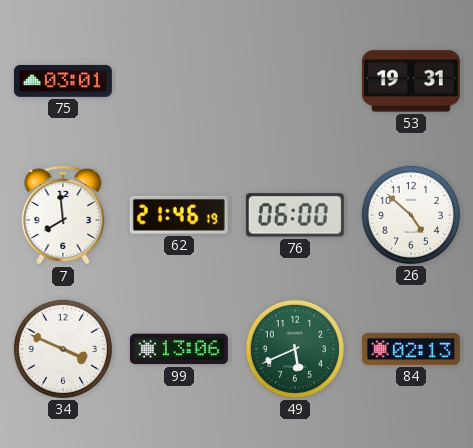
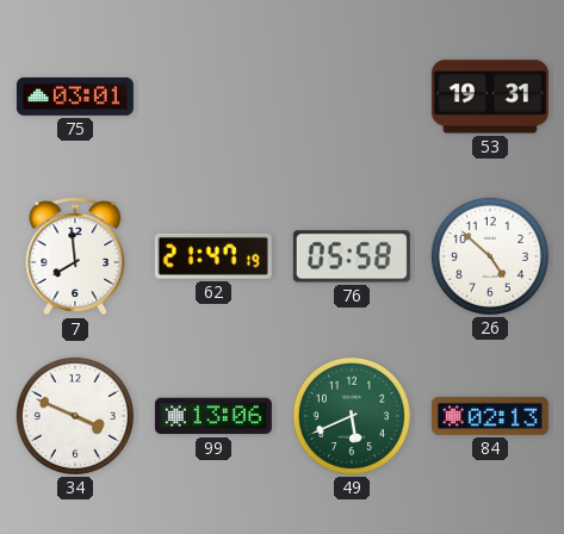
62: 21:46 -> 21:47 (213, 256)
76: 06:00 -> 05:58 (352, 256)
